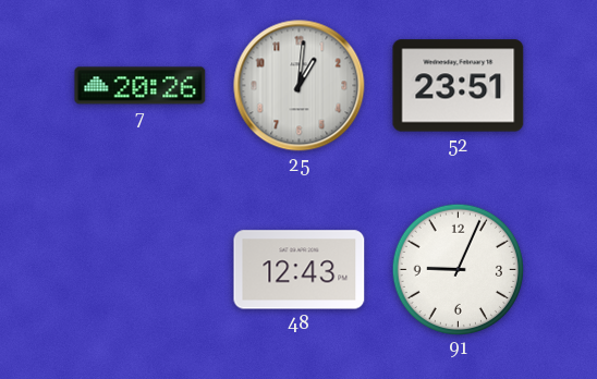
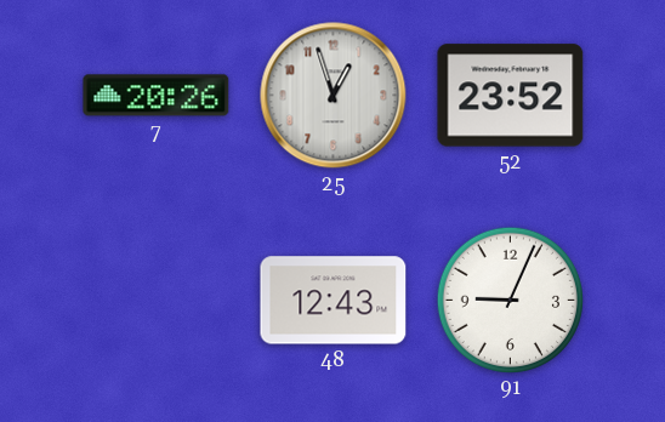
25: 1:01 -> 12:57 (334, 96)
52: 23:51 -> 23:52 (511, 96)
